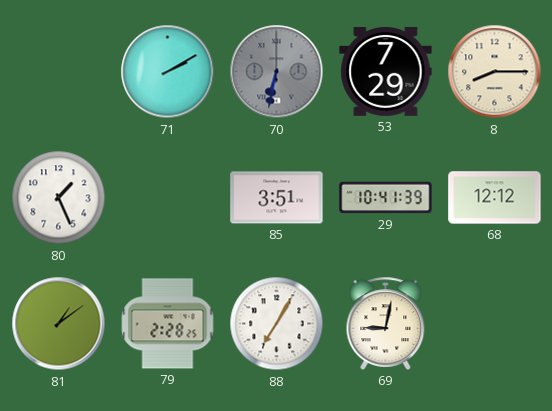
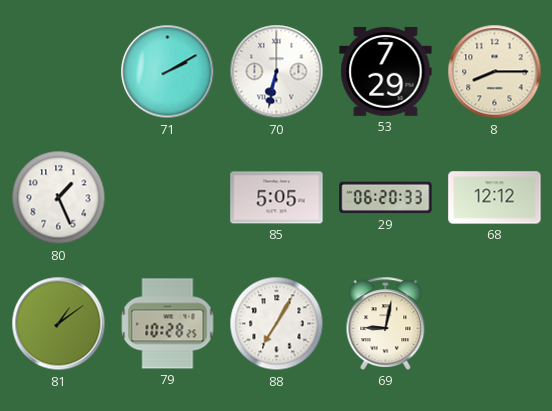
70 dial: grey -> white (277, 72)
85: 3:51 -> 5:05 (277, 198)
29: 10:41 -> 06:20 (386, 198)
79: 2:28 -> 10:28 (168, 324)
